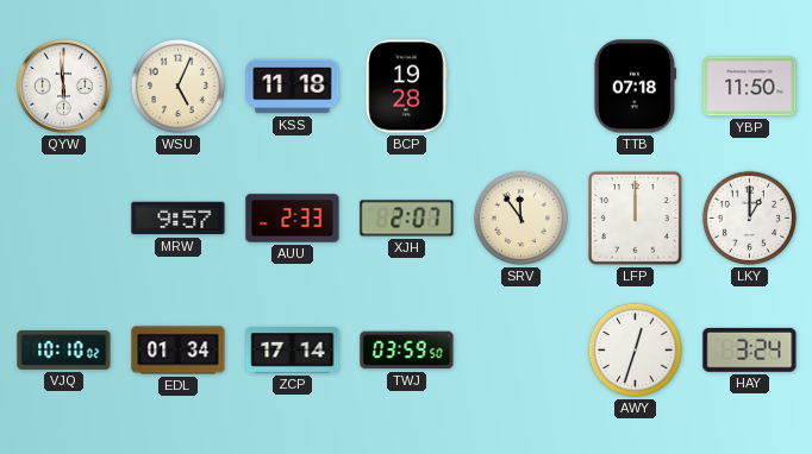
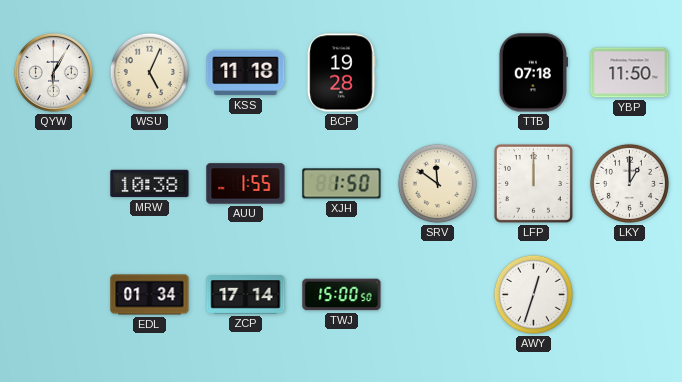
QYW: 5:59 -> 6:05 (53, 72)
MRW: 9:57 -> 10:38 (150, 184)
AUU: 2:33 -> 1:55 (246, 184)
XJH: 2:07 -> 1:50 (342, 184)
SRV: 11:54 -> 11:51 (437, 183)
VJQ: 10:10 -> none (64, 349)
TWJ: 03:59 -> 15:00 (342, 295)
HAY: 3:24 -> none (750, 349)
